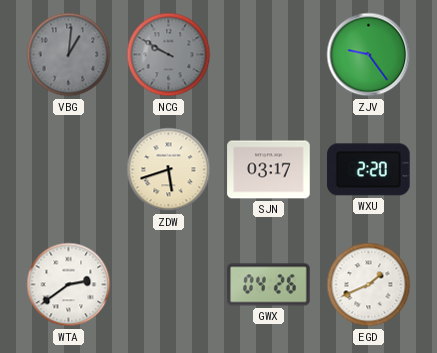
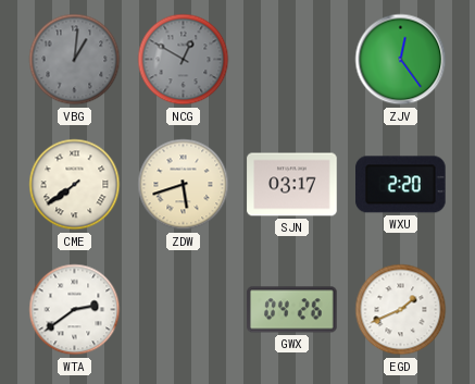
NCG: 9:50 -> 12:50 (184, 60)
ZJV: 9:24 -> 12:24 (401, 60)
CME: none -> 7:39 (75, 185)
